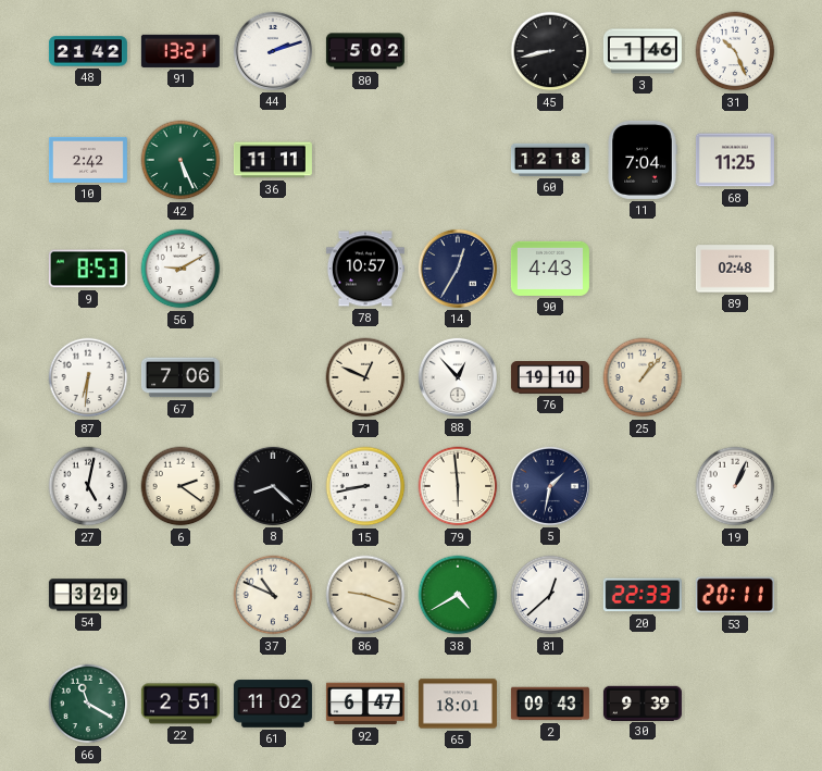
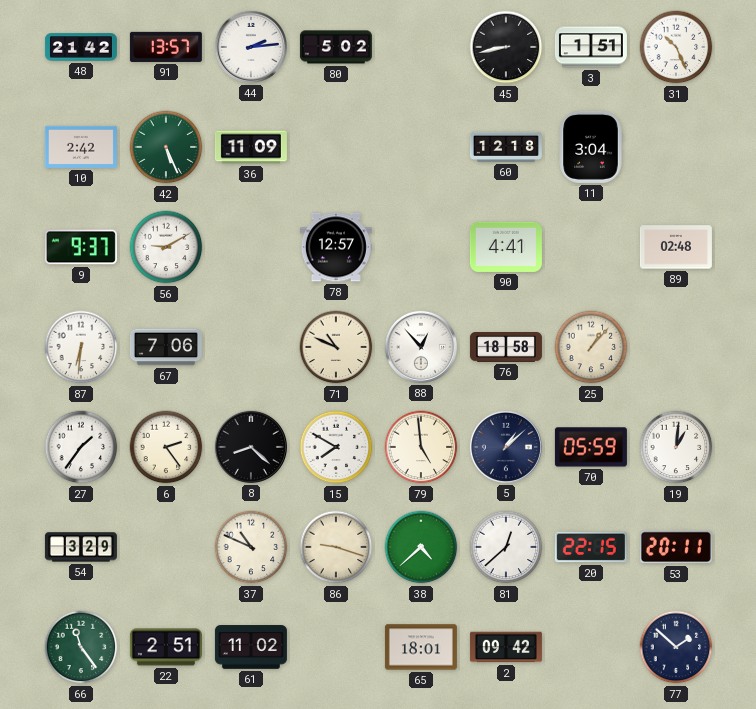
91: 13:21 -> 13:57 (166, 47)
44: 2:12 -> 2:14 (251, 47)
3: 1:46 -> 1:51 (591, 47)
36: 11:11 -> 11:09 (251, 147)
11: 7:04 -> 3:04 (591, 147)
68: 11:25 -> none (735, 160)
9: 8:53 -> 9:37 (81, 247)
78: 10:57 -> 12:57 (336, 247)
14: 12:35 -> none (458, 269)
90: 4:43 -> 4:41 (506, 247)
71: 12:49 -> 10:49 (336, 347)
76: 19:10 -> 18:58 (506, 348)
27: 5:02 -> 1:36 (81, 447)
6: 2:21 -> 2:24 (166, 447)
15: 8:43 -> 7:50 (336, 447)
79: 5:59 -> 4:59 (421, 447)
5: 1:32 -> 1:08 (506, 447)
70: none -> 05:59 (591, 447)
19: 1:04 -> 1:01 (676, 447)
38: 4:40 -> 4:38 (421, 547)
20: 22:33 -> 22:15 (591, 547)
66: 11:20 -> 11:24 (81, 647)
92: 6:47 -> none (365, 704)
2: 09:43 -> 09:42 (506, 647)
30: 9:39 -> none (643, 702)
77: none -> 1:52 (676, 647)
